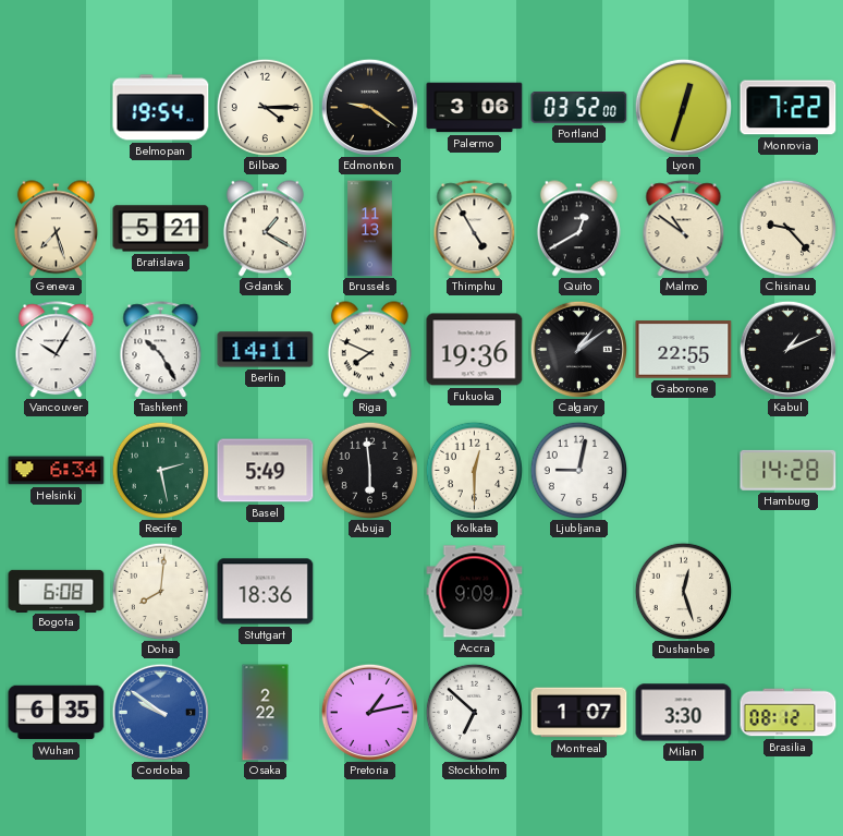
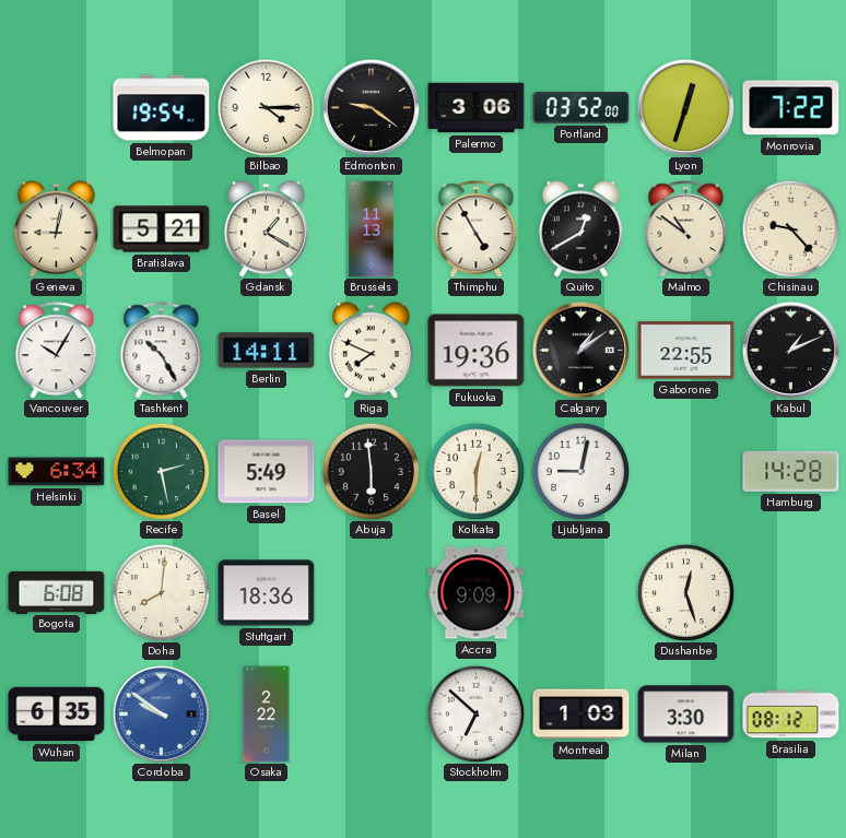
Geneva: 7:27 -> 9:02 (56, 229)
Pretoria: 1:13 -> none (369, 712)
Montreal: 1:07 -> 1:03 (581, 715)
